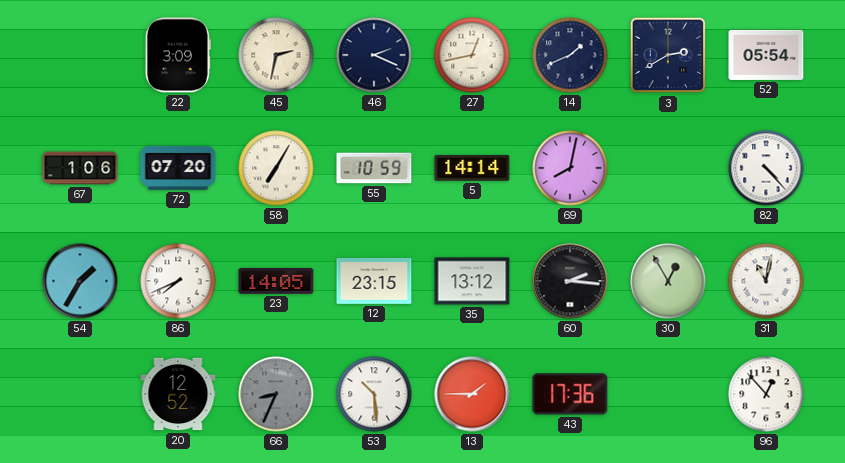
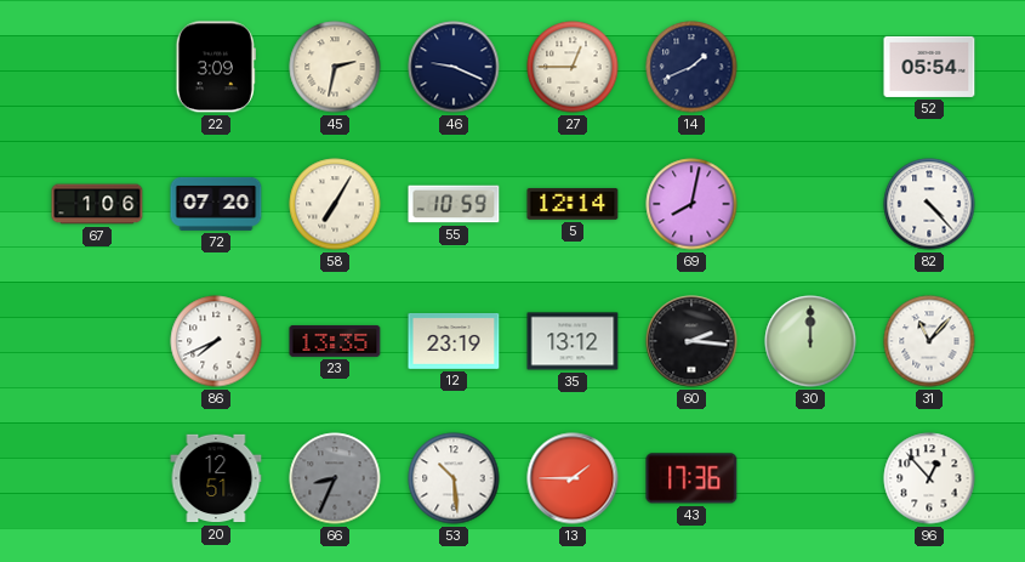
46: 2:19 -> 9:19 (454, 67)
27: 12:43 -> 12:45 (573, 67)
3: 2:40 -> none (668, 55)
5: 14:14 -> 12:14 (573, 204)
54: 1:35 -> none (80, 281)
23: 14:05 -> 13:35 (335, 341)
12: 23:15 -> 23:19 (454, 341)
30: 12:55 -> 12:00 (810, 341)
31: 11:02 -> 11:07 (929, 341)
20: 12:52 -> 12:51 (216, 478)
